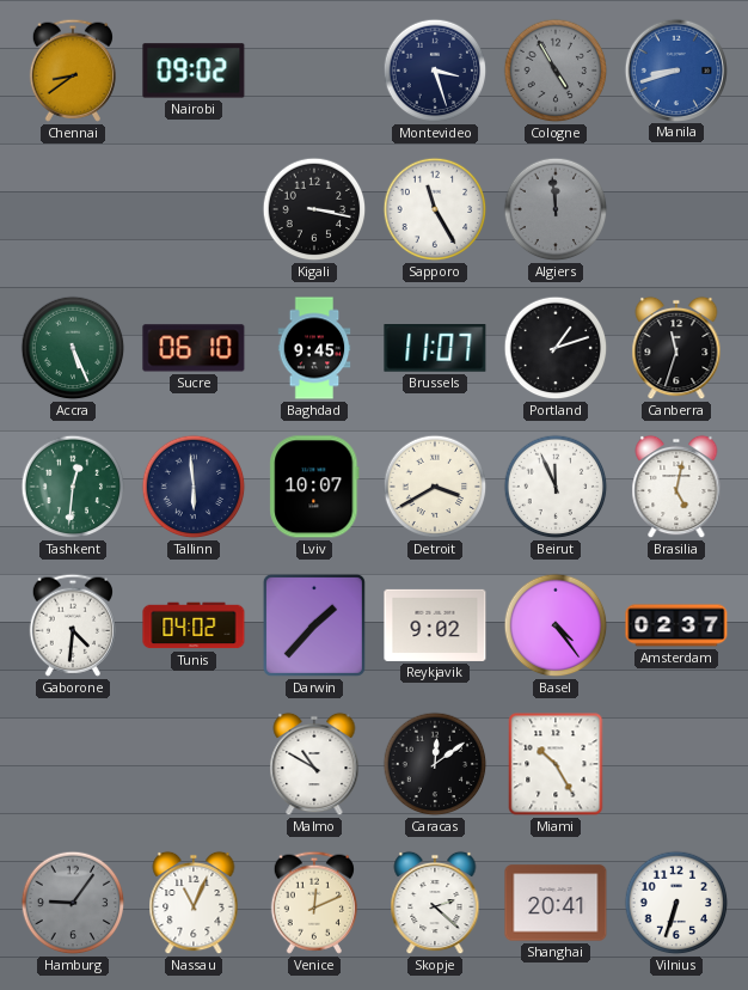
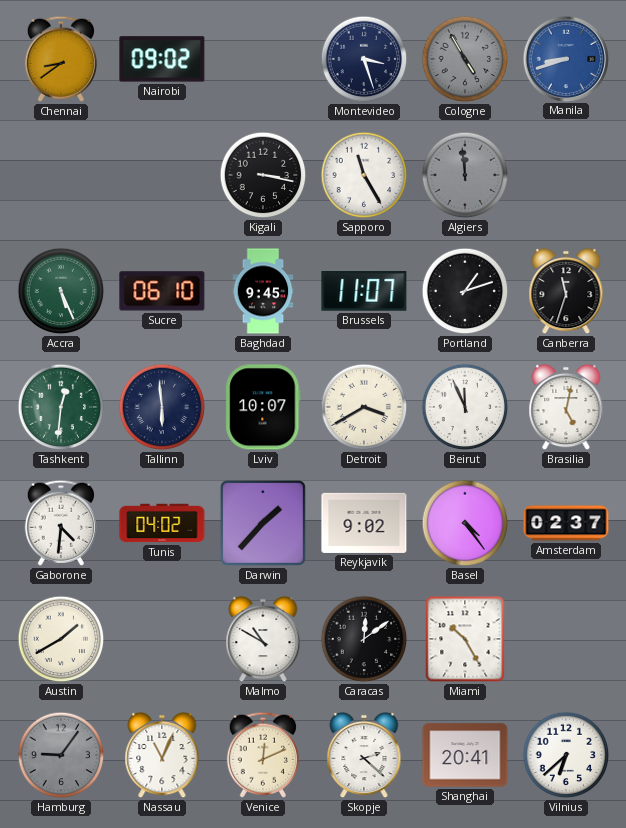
Austin: none -> 1:40 (61, 639)
Vilnius: 6:33 -> 6:38 (566, 755)
